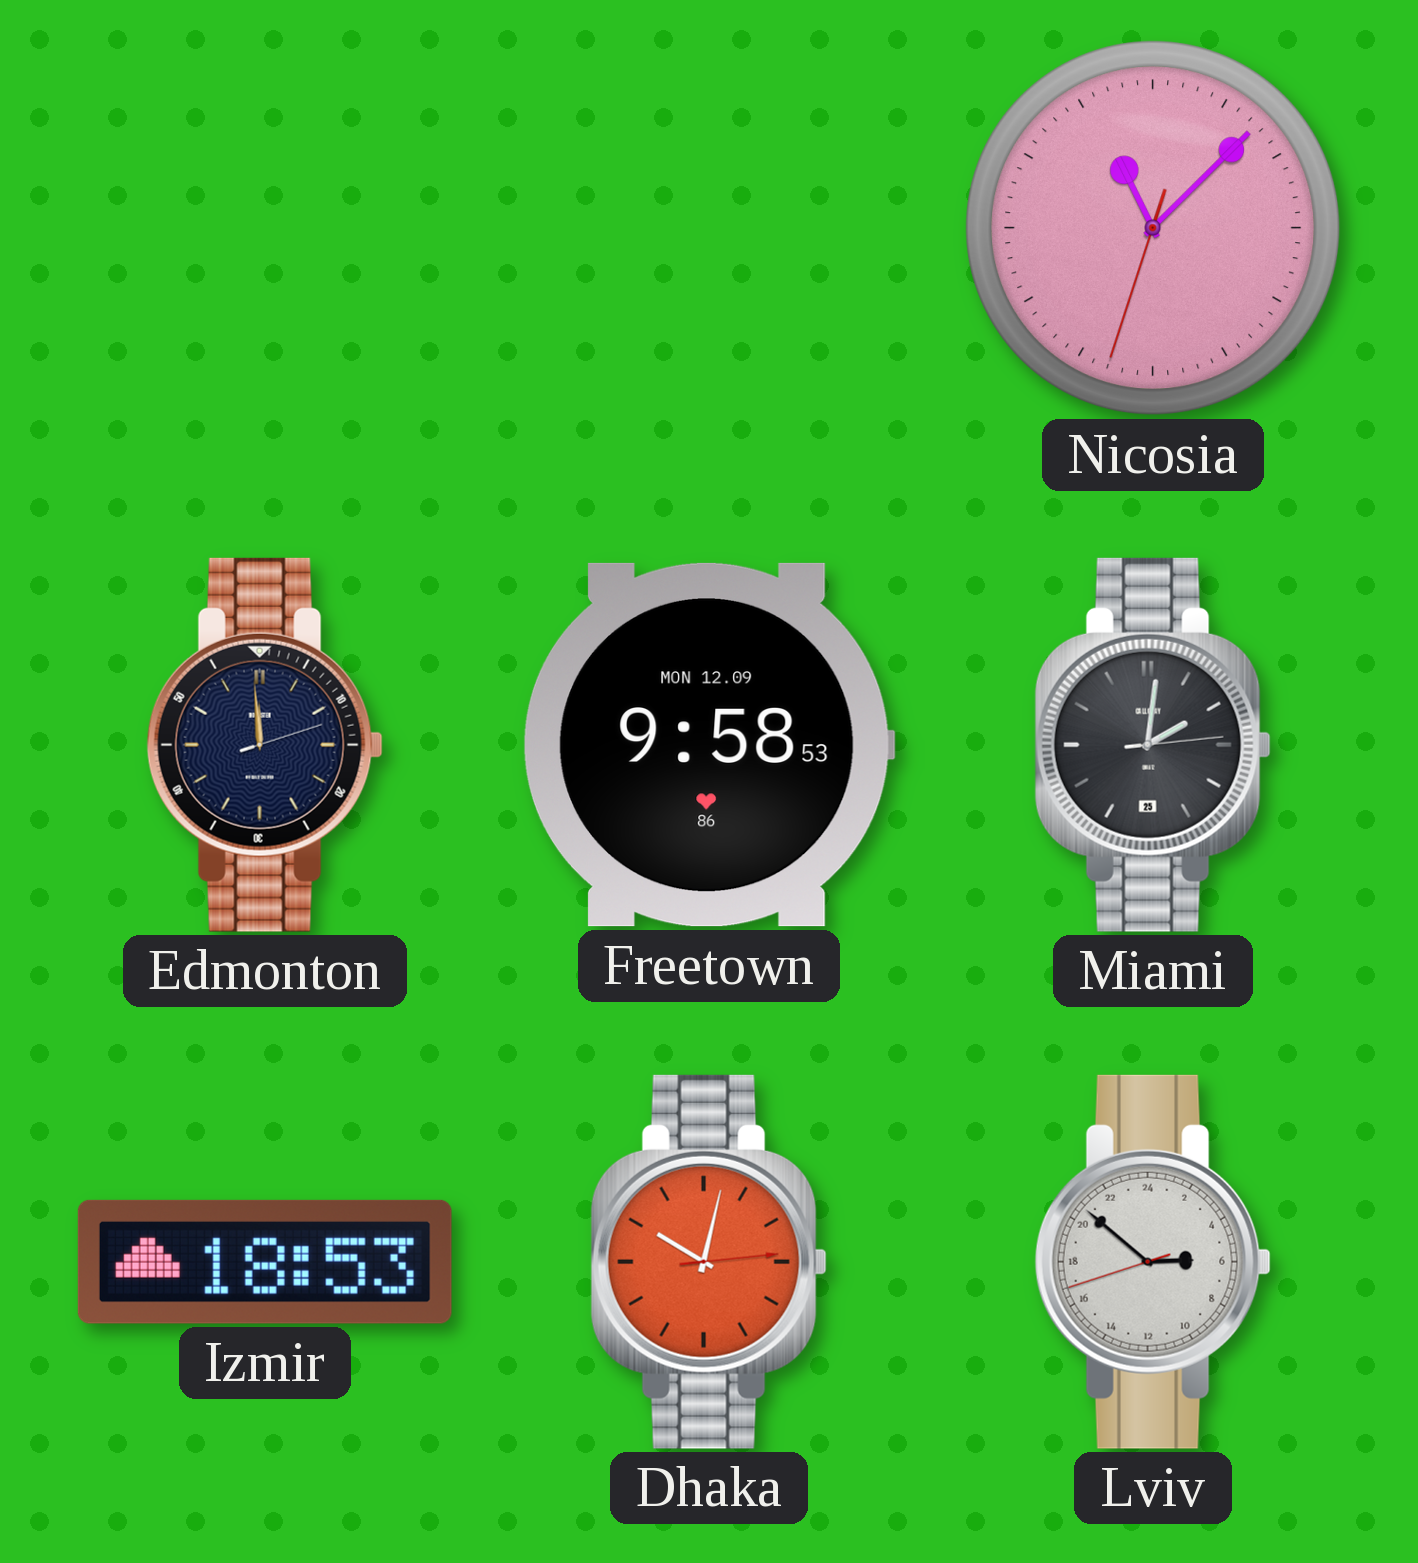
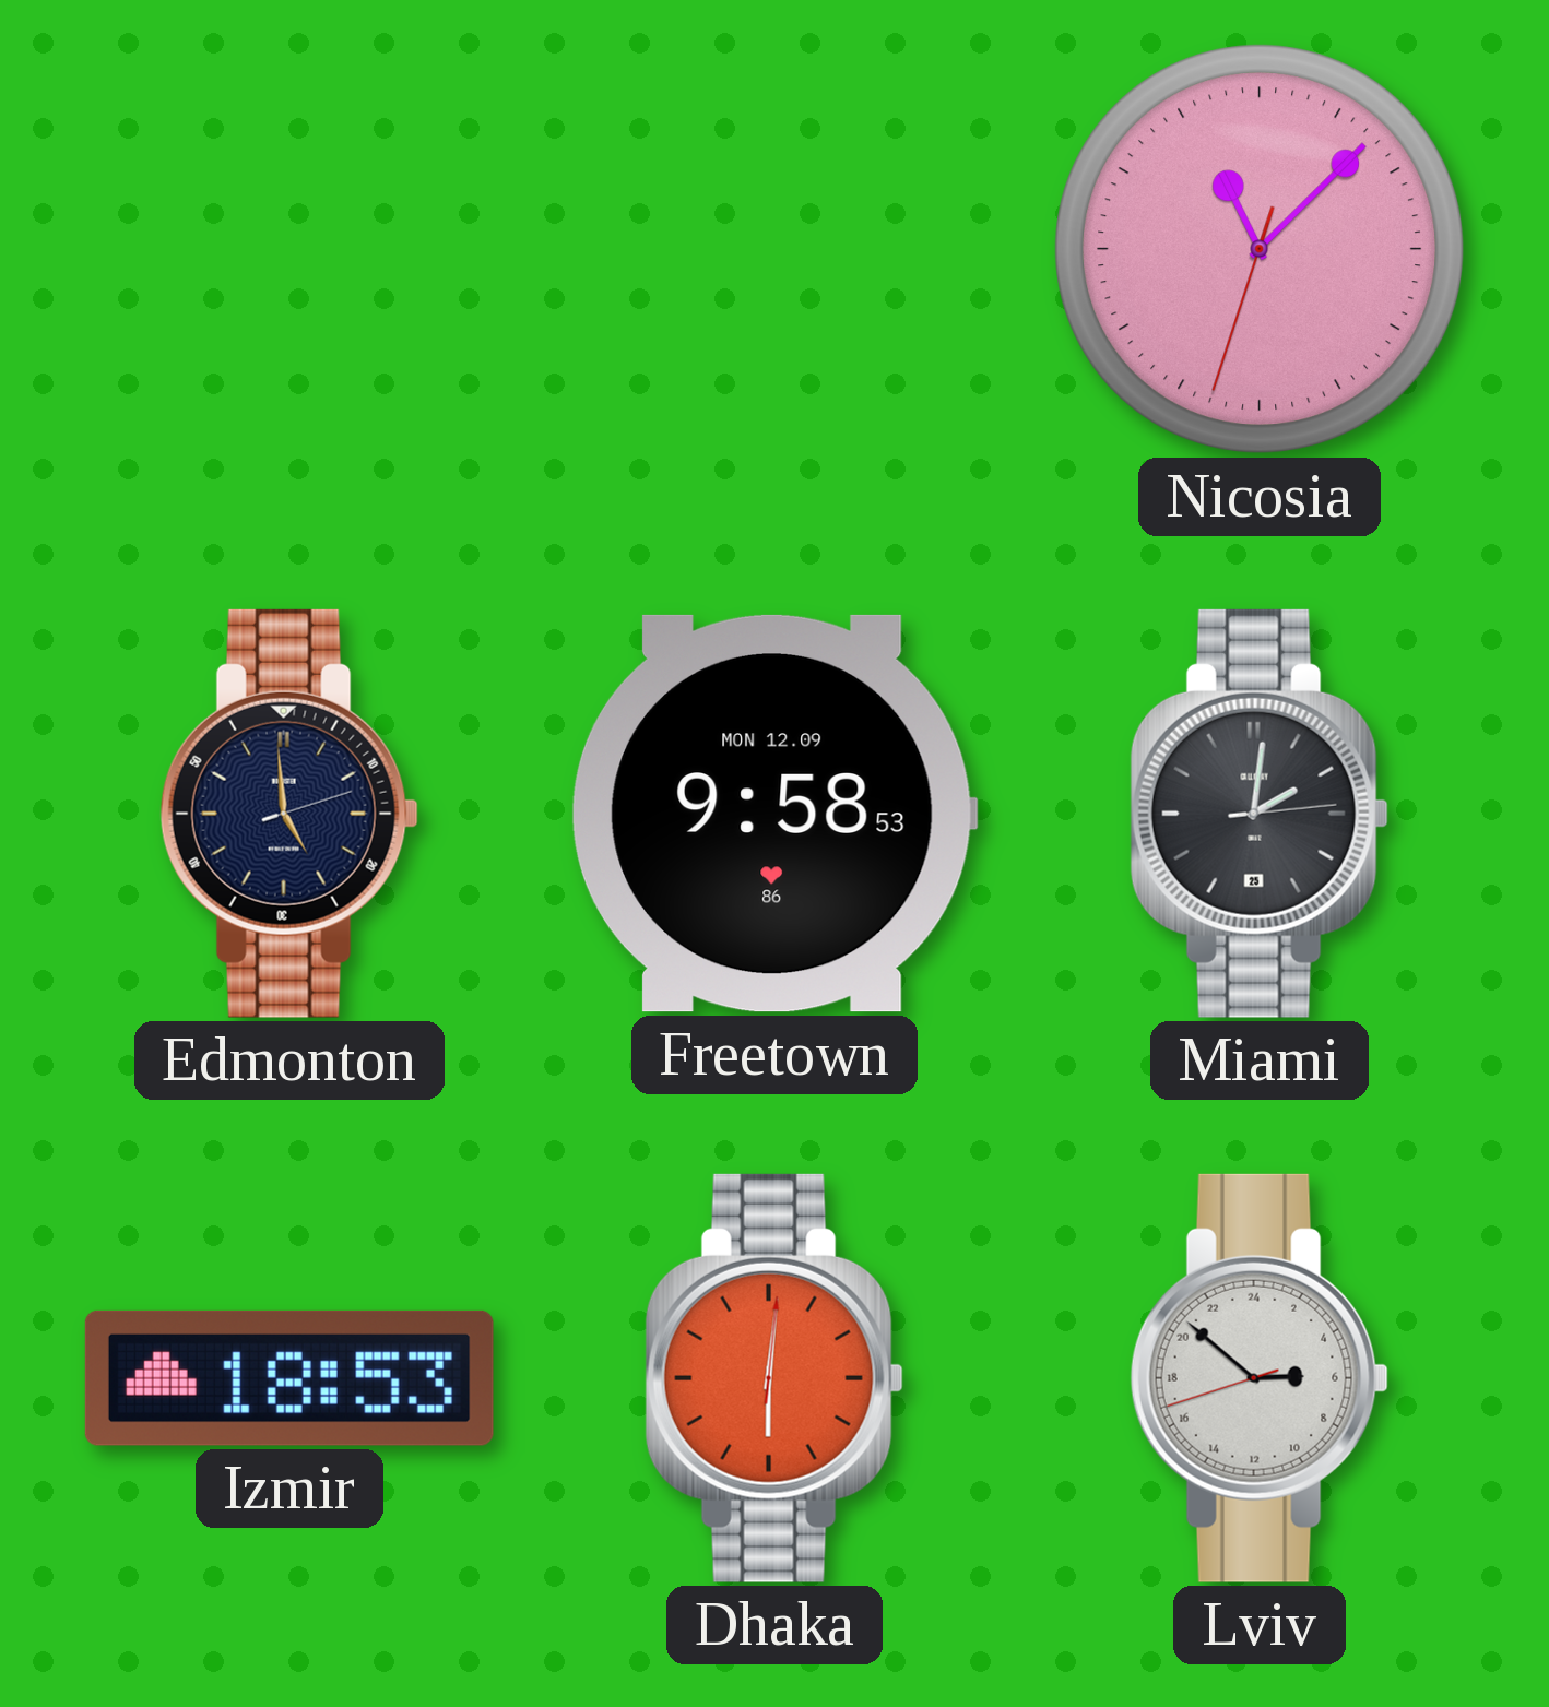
Edmonton: 11:59 -> 4:59 (289, 814)
Dhaka: 10:02 -> 6:01 (774, 1378)
